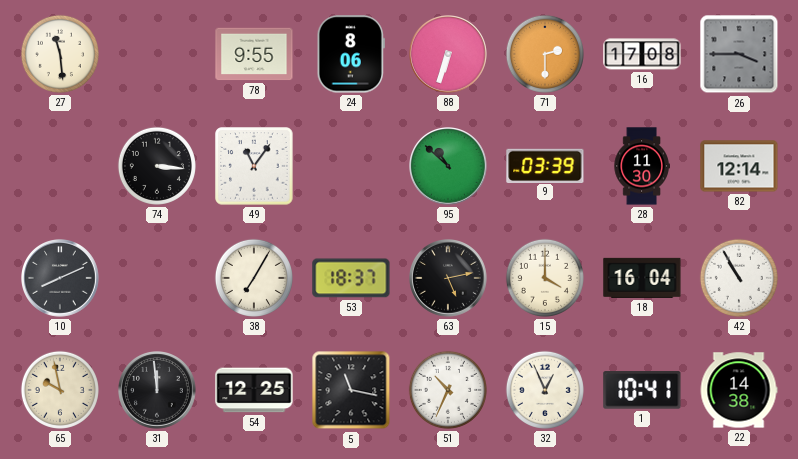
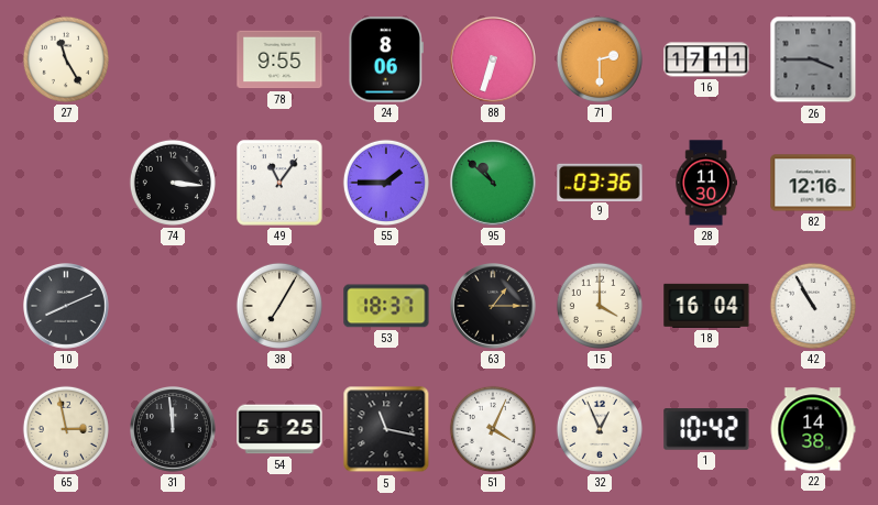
27: 11:29 -> 11:25 (66, 59)
16: 17:08 -> 17:11 (706, 59)
55: none -> 1:45 (386, 183)
9: 03:39 -> 03:36 (600, 182)
82: 12:14 -> 12:16 (813, 183)
63: 5:13 -> 1:15 (494, 307)
65: 9:58 -> 2:58 (66, 429)
54: 12:25 -> 5:25 (279, 429)
51: 10:34 -> 4:04 (493, 429)
1: 10:41 -> 10:42 (706, 429)
